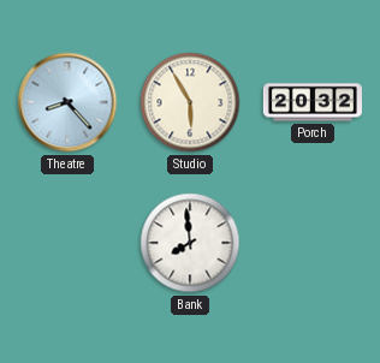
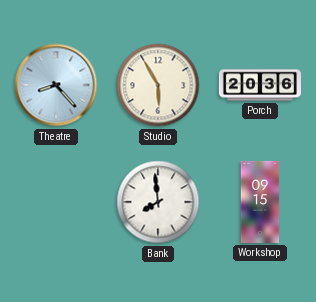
Porch: 20:32 -> 20:36 (260, 85)
Workshop: none -> 09:15 (260, 202)
